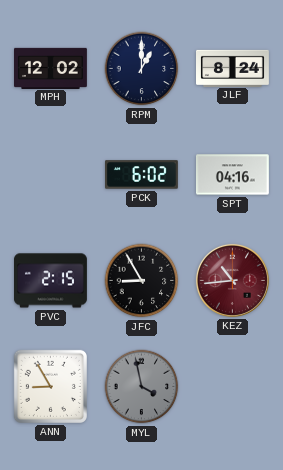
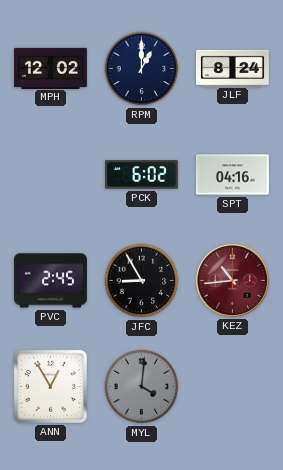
PVC: 2:15 -> 2:45 (51, 281)
ANN: 8:55 -> 12:55 (50, 386)
MYL: 3:58 -> 4:01 (142, 387)
